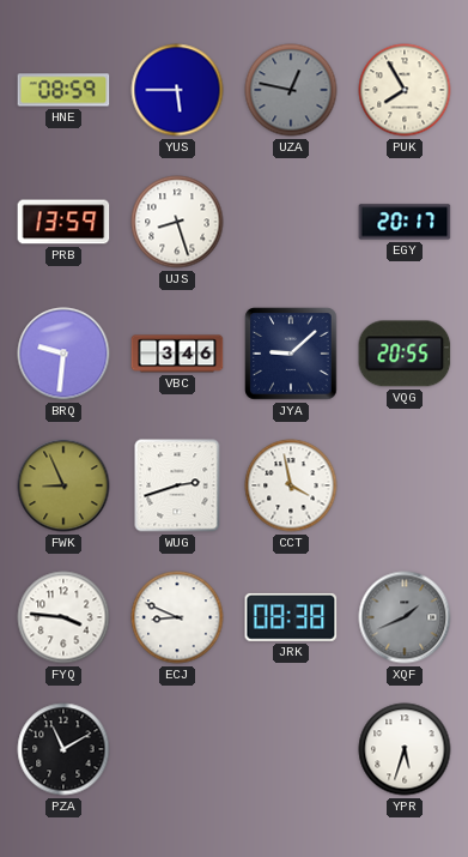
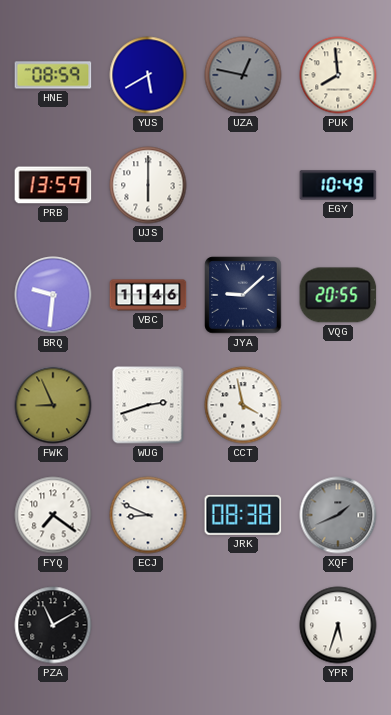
YUS: 5:45 -> 5:40 (148, 75)
PUK: 7:55 -> 7:59 (338, 75)
UJS: 8:27 -> 6:00 (148, 185)
EGY: 20:17 -> 10:49 (338, 185)
VBC: 3:46 -> 11:46 (148, 295)
FYQ: 3:46 -> 7:21 (53, 515)
